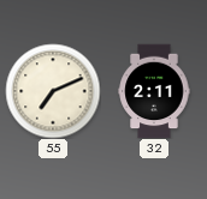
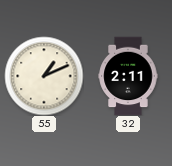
55: 7:11 -> 1:11 (44, 76)
